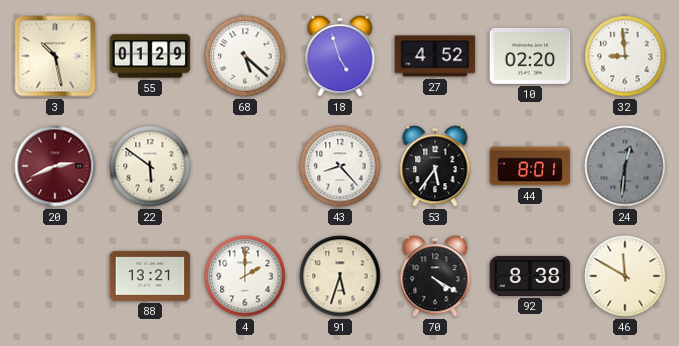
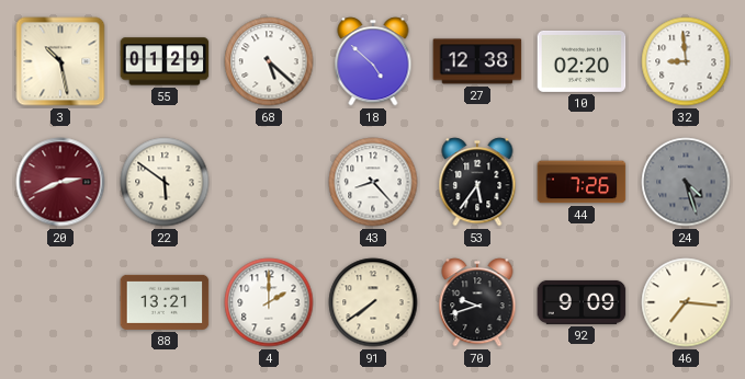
18: 4:57 -> 4:52 (373, 61)
27: 4:52 -> 12:38 (477, 61)
44: 8:01 -> 7:26 (582, 182)
24: 12:31 -> 4:27 (686, 182)
91: 5:33 -> 7:39 (373, 302)
70: 4:20 -> 9:42 (477, 302)
92: 8:38 -> 9:09 (582, 302)
46: 11:50 -> 7:16 (686, 302)
